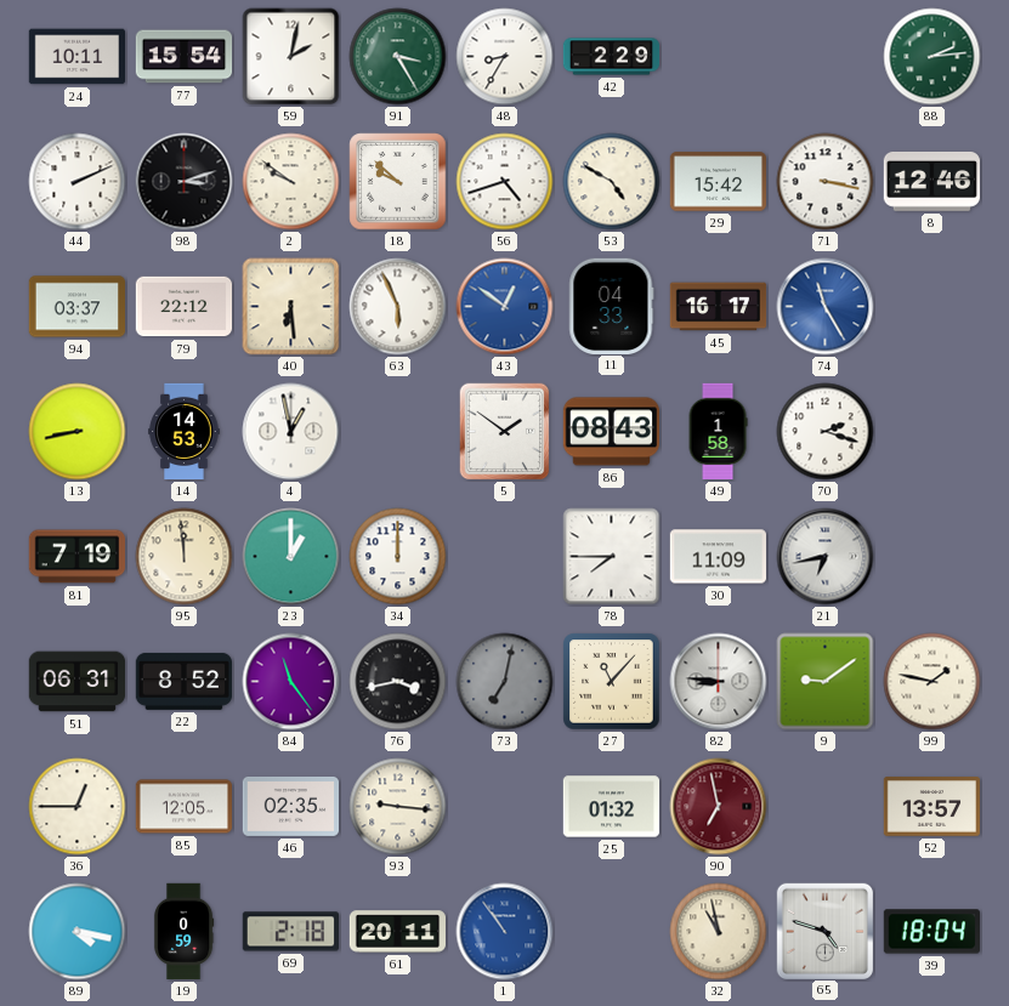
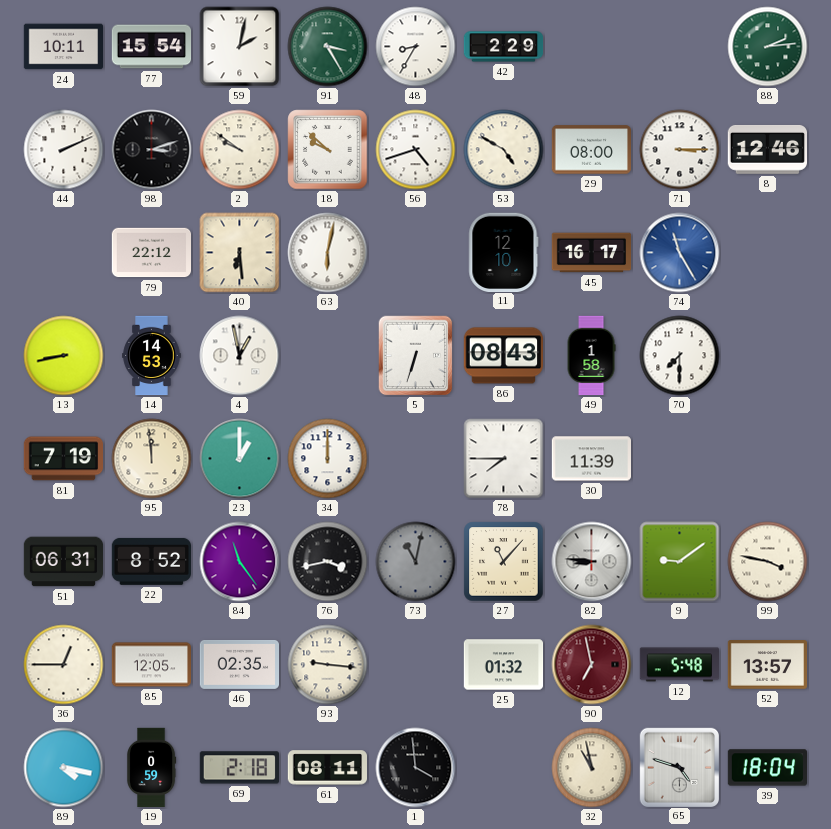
29: 15:42 -> 08:00 (591, 150)
71: 3:17 -> 3:15 (680, 150)
94: 03:37 -> none (76, 307)
63: 5:56 -> 6:02 (328, 253)
43: 12:51 -> none (505, 307)
11: 04:33 -> 12:10 (504, 252)
5: 1:51 -> 6:33 (416, 356)
70: 2:18 -> 7:30 (680, 356)
30: 11:09 -> 11:39 (591, 459)
21: 6:43 -> none (826, 557)
73: 7:02 -> 11:02 (416, 562)
99: 1:47 -> 3:47 (768, 562)
12: none -> 5:48 (679, 665)
61: 20:11 -> 08:11 (328, 768)
1: 10:54 -> 3:59 (416, 768)
1 dial: blue -> black (416, 768)
